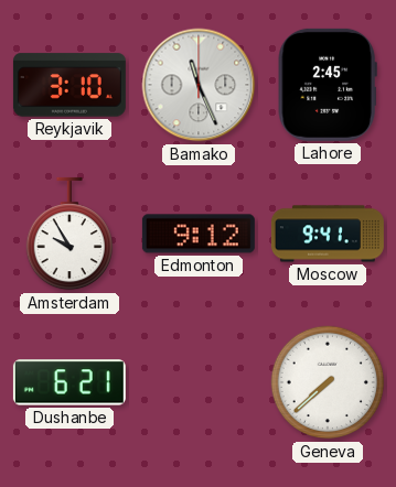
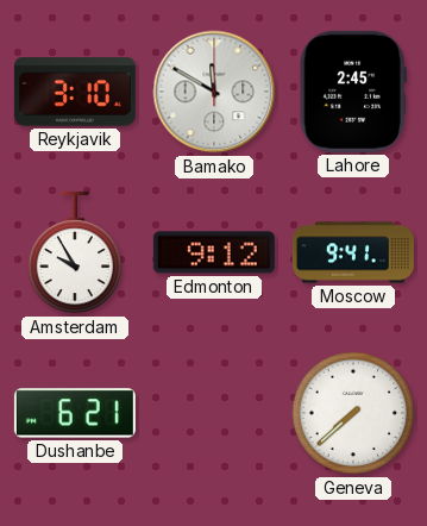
Bamako: 11:26 -> 11:50 (214, 92)
